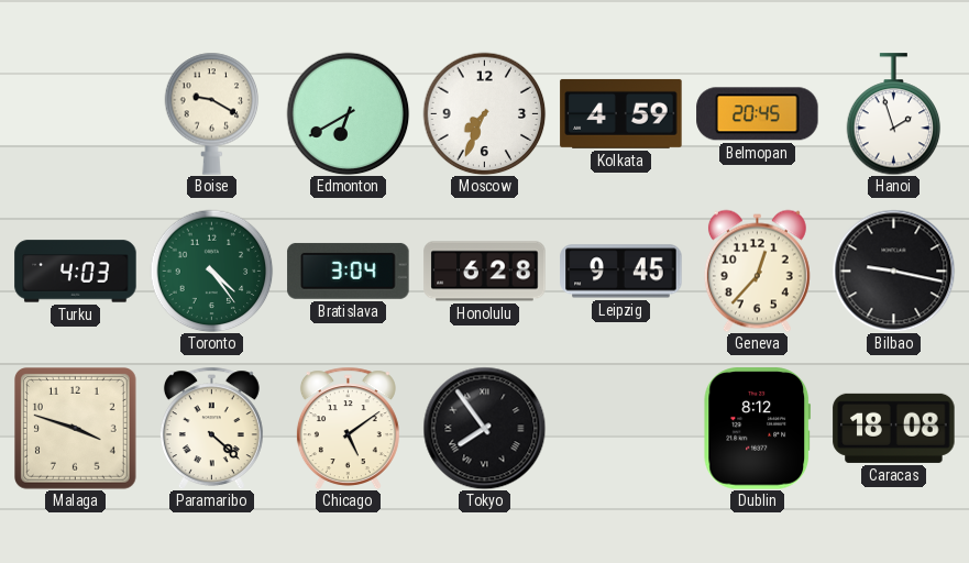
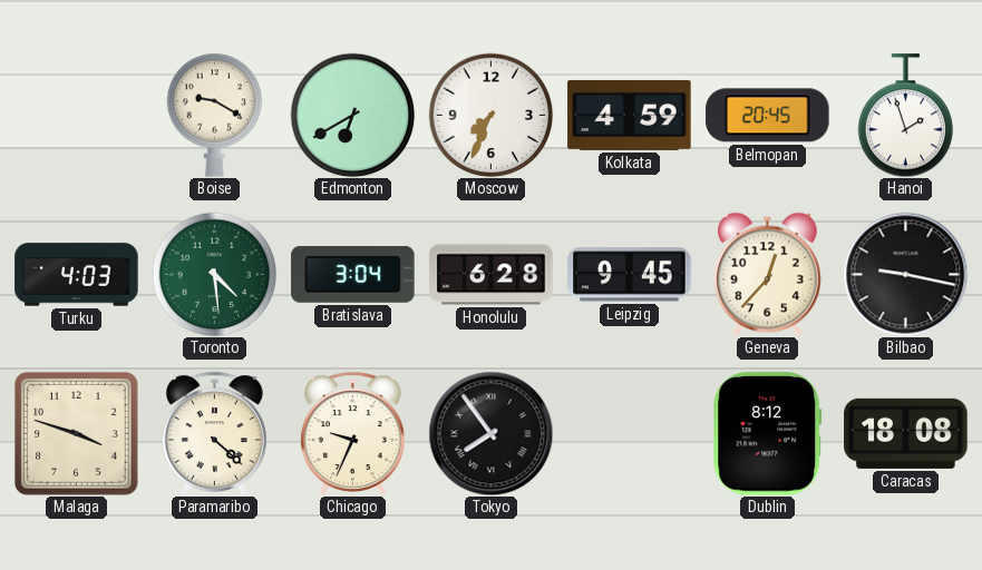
Toronto: 4:24 -> 4:29 (214, 274)
Chicago: 5:09 -> 9:34 (352, 433)
